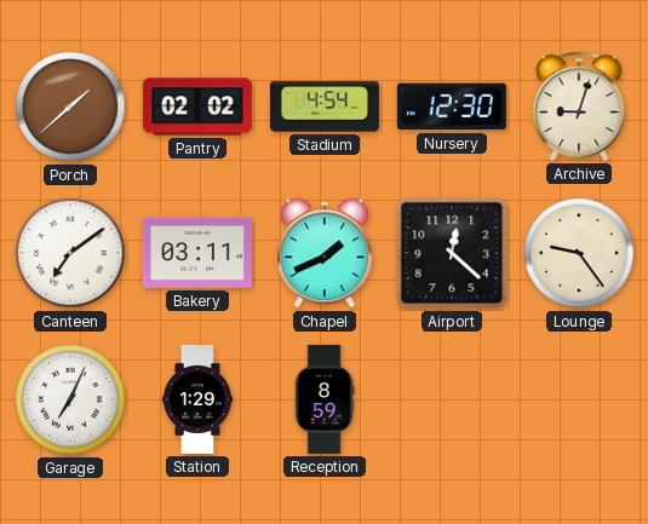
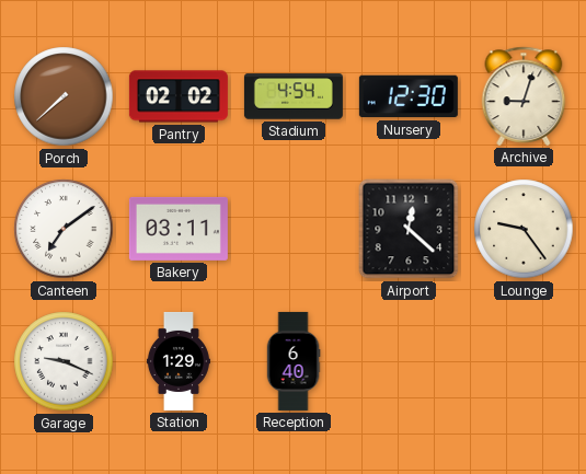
Porch: 1:38 -> 7:38 (64, 96)
Chapel: 1:41 -> none (325, 253)
Garage: 7:04 -> 9:19 (64, 361)
Reception: 8:59 -> 6:40 (294, 361)
